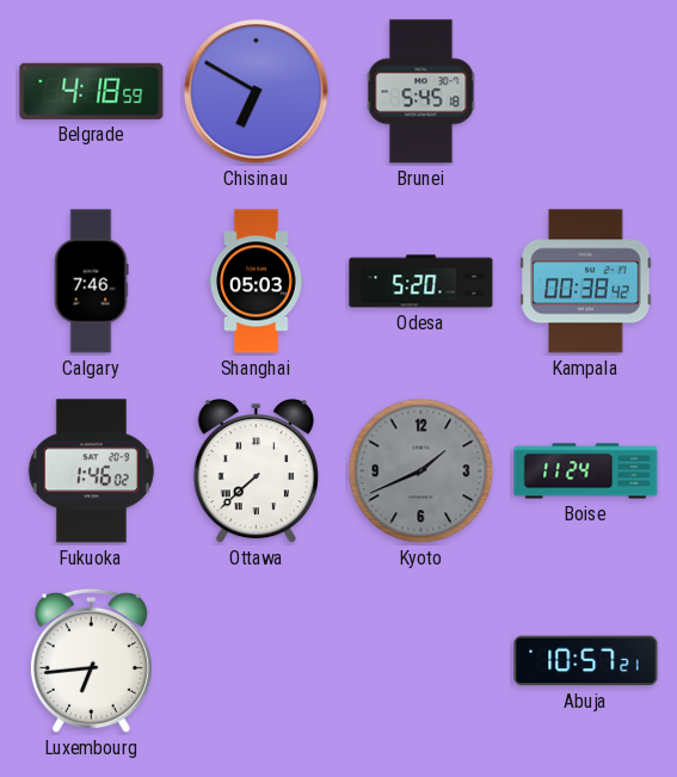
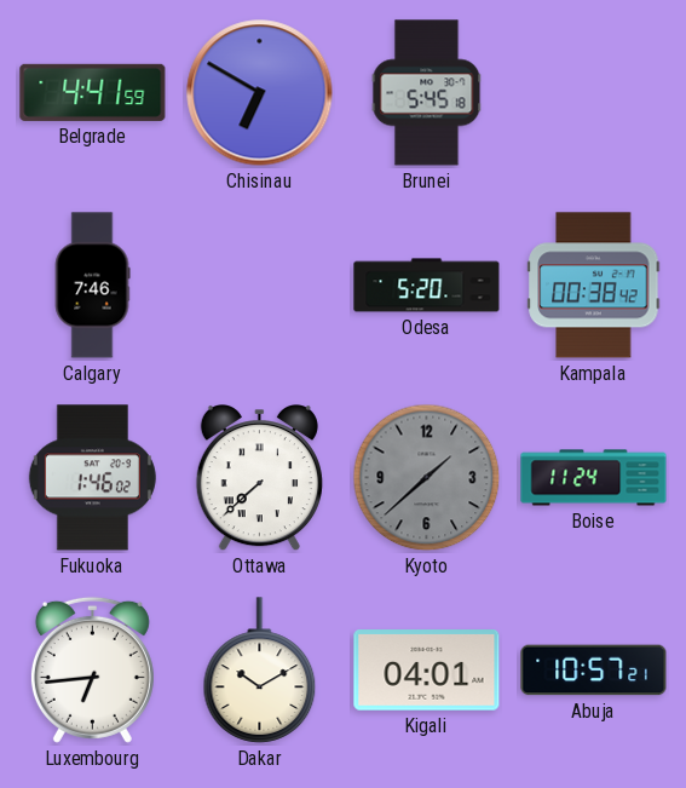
Belgrade: 4:18 -> 4:41 (93, 92)
Shanghai: 05:03 -> none (257, 282)
Kyoto: 1:41 -> 1:38 (427, 478)
Dakar: none -> 10:10 (260, 671)
Kigali: none -> 04:01 (427, 671)
